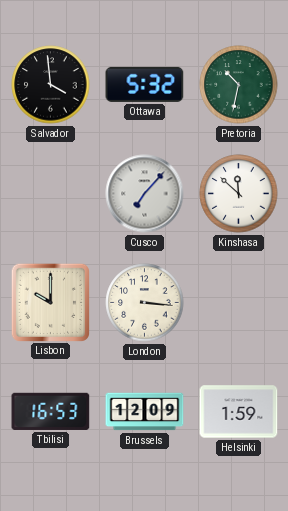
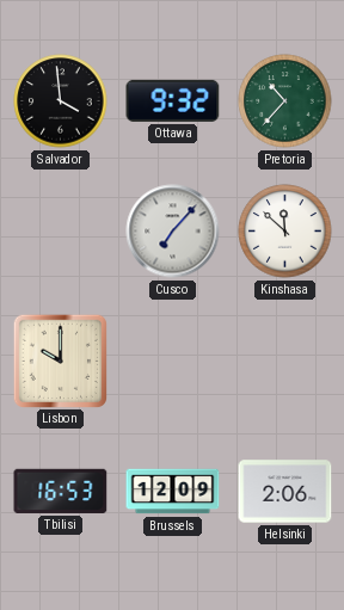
Ottawa: 5:32 -> 9:32 (173, 100)
Pretoria: 10:32 -> 10:37 (285, 101)
London: 3:16 -> none (145, 303)
Helsinki: 1:59 -> 2:06 (285, 492)
